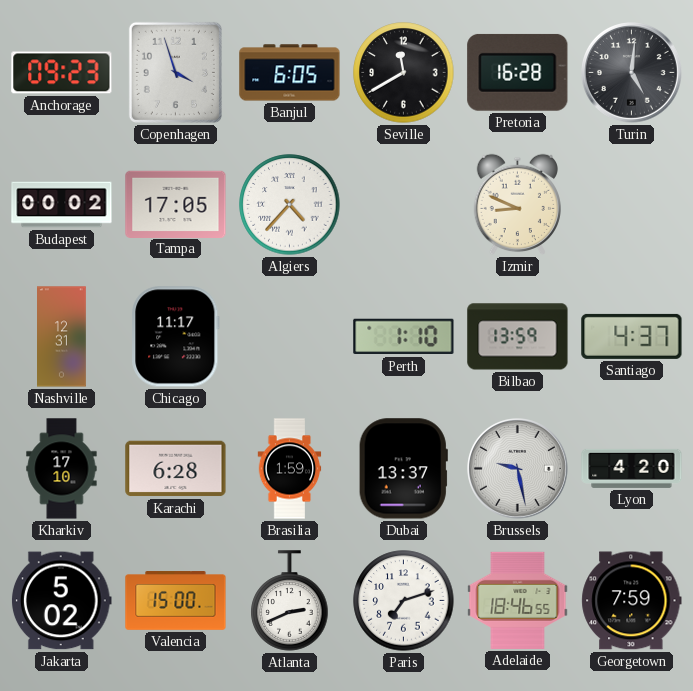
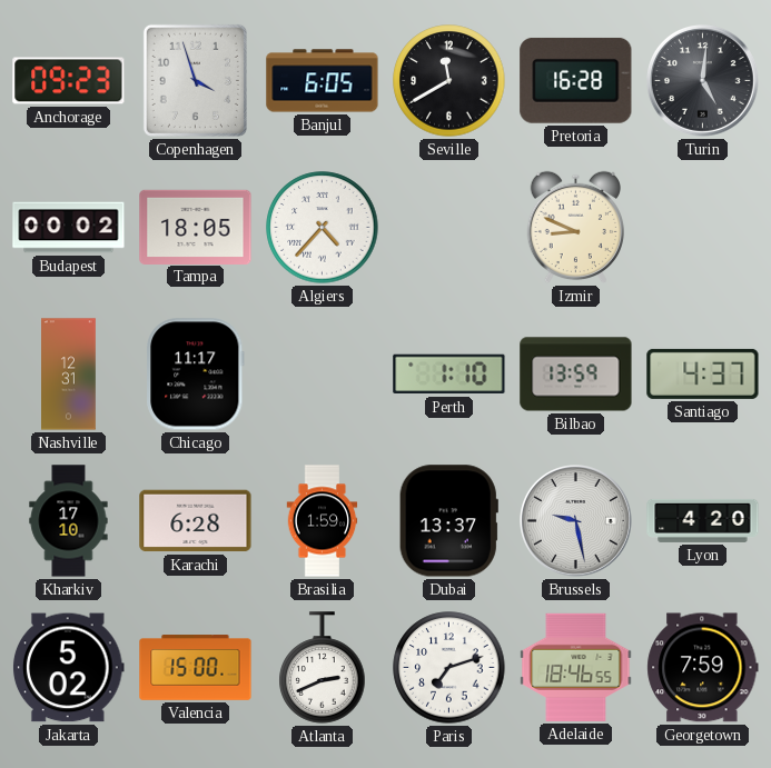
Tampa: 17:05 -> 18:05 (196, 227)
